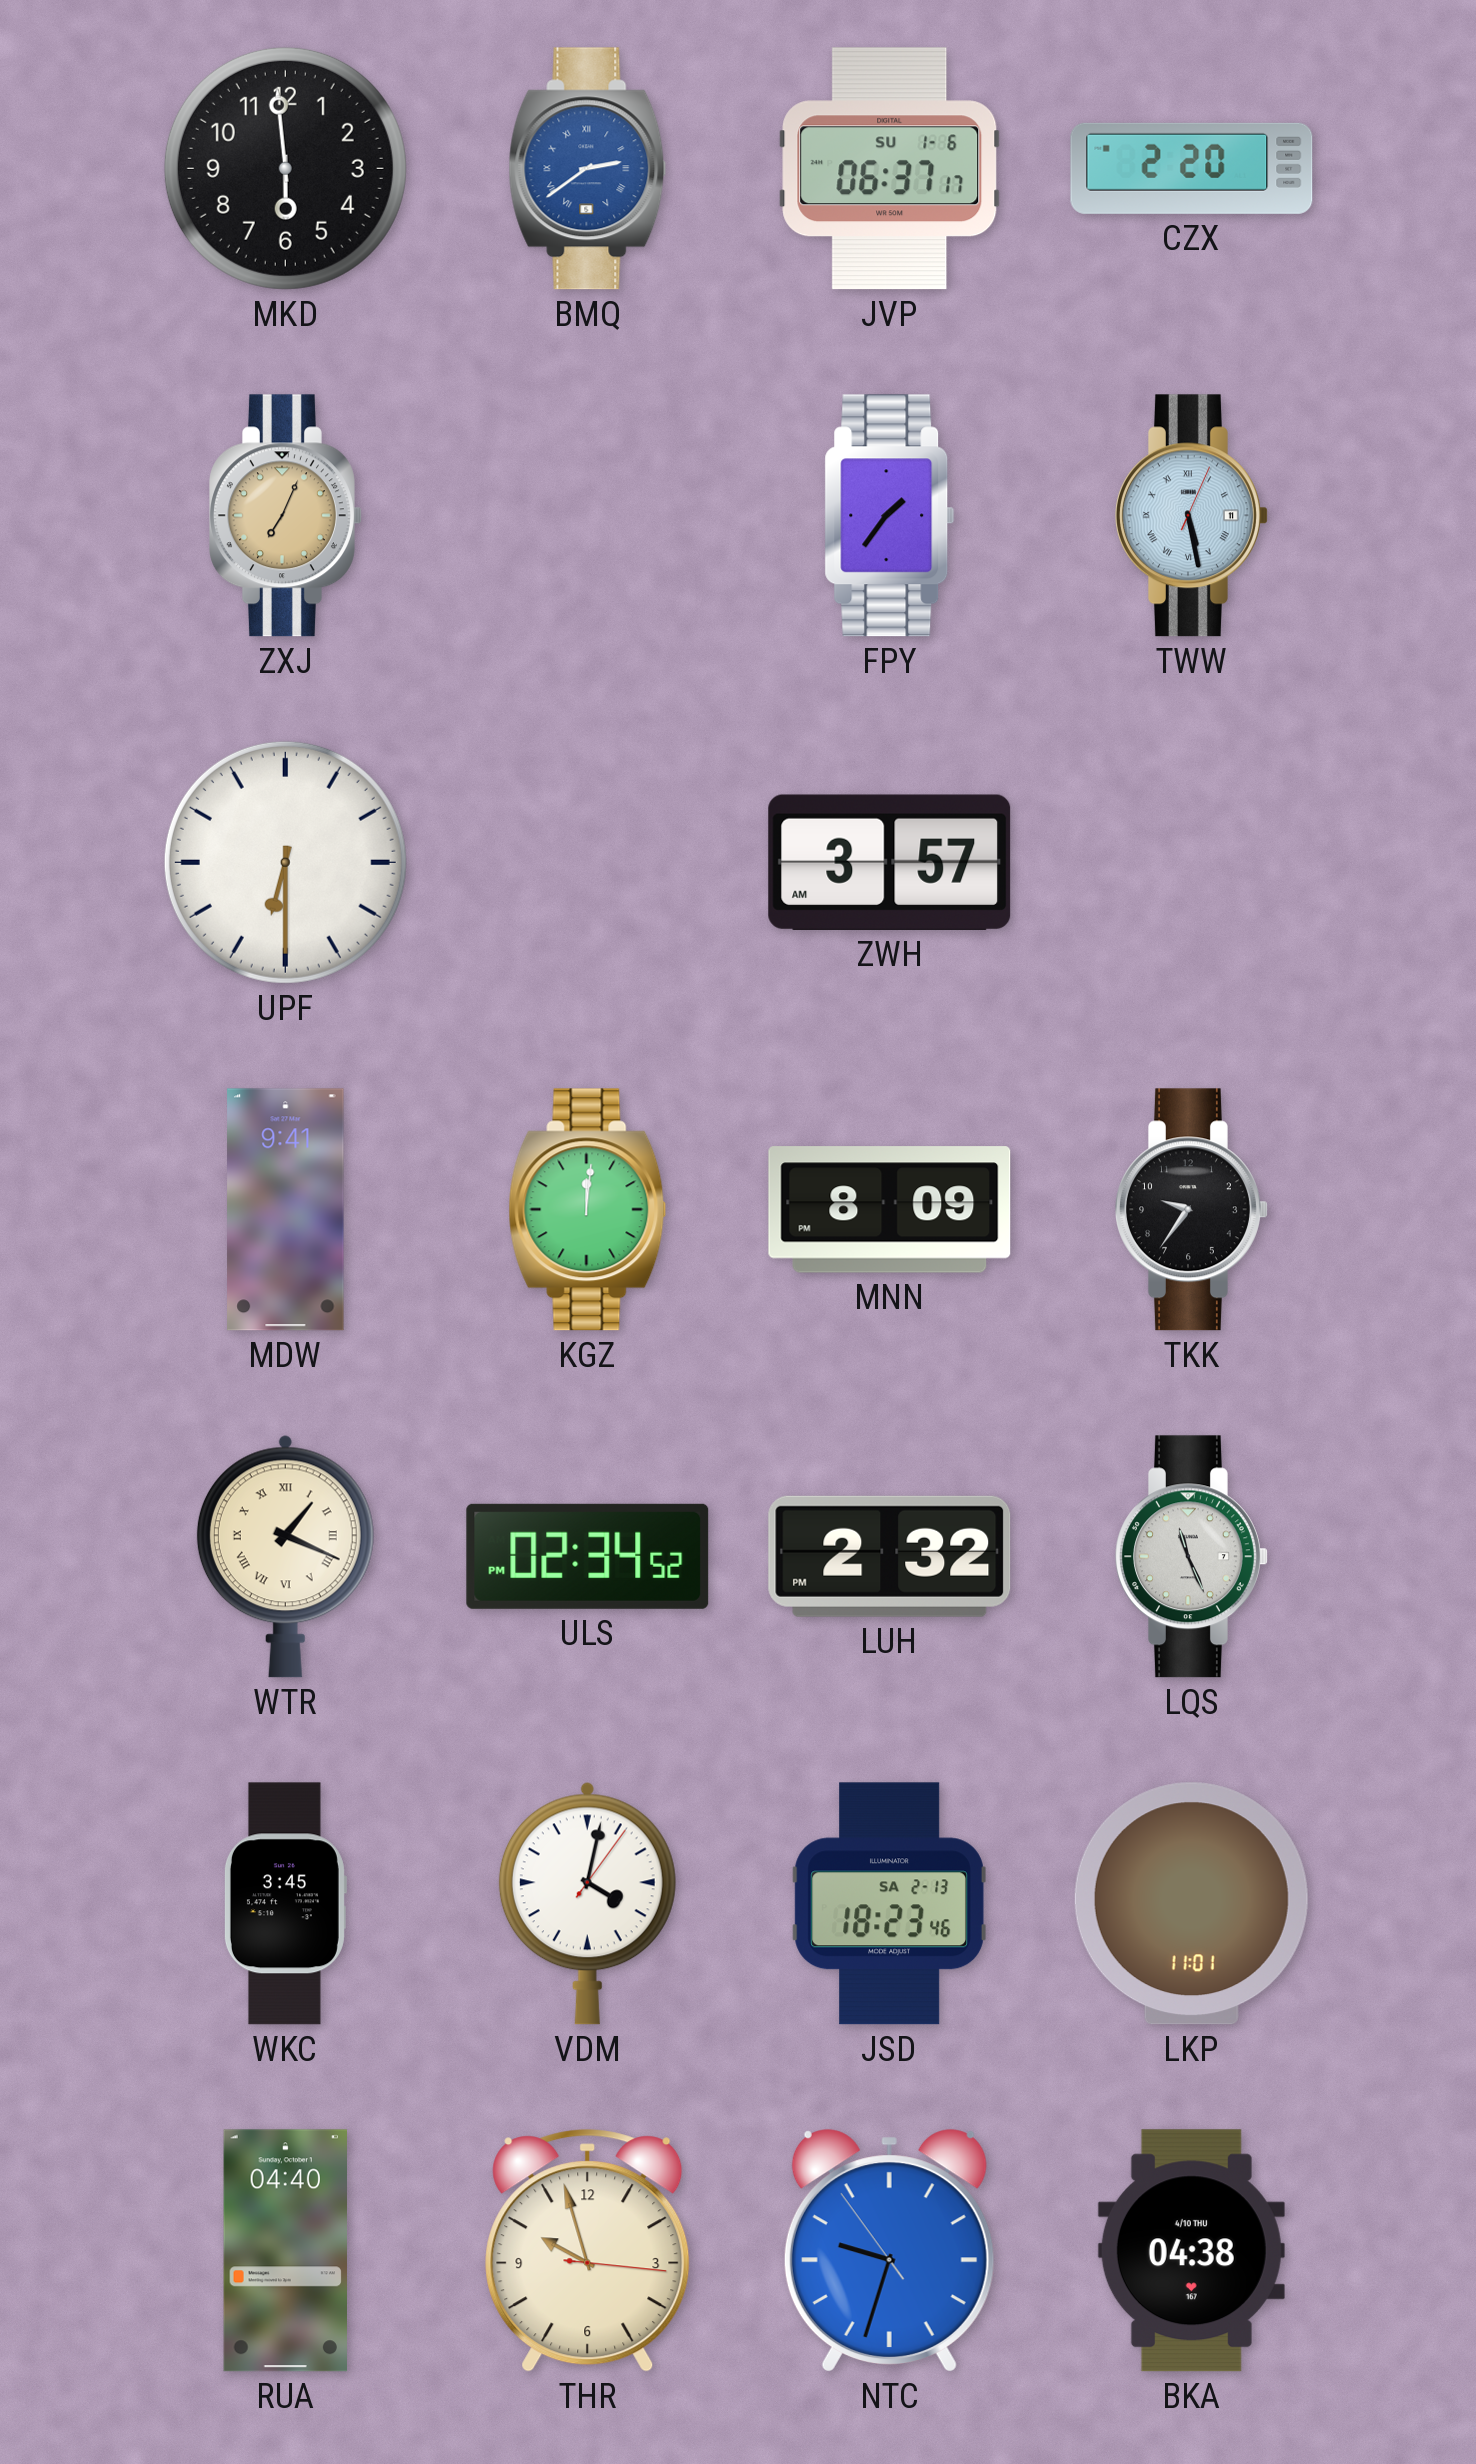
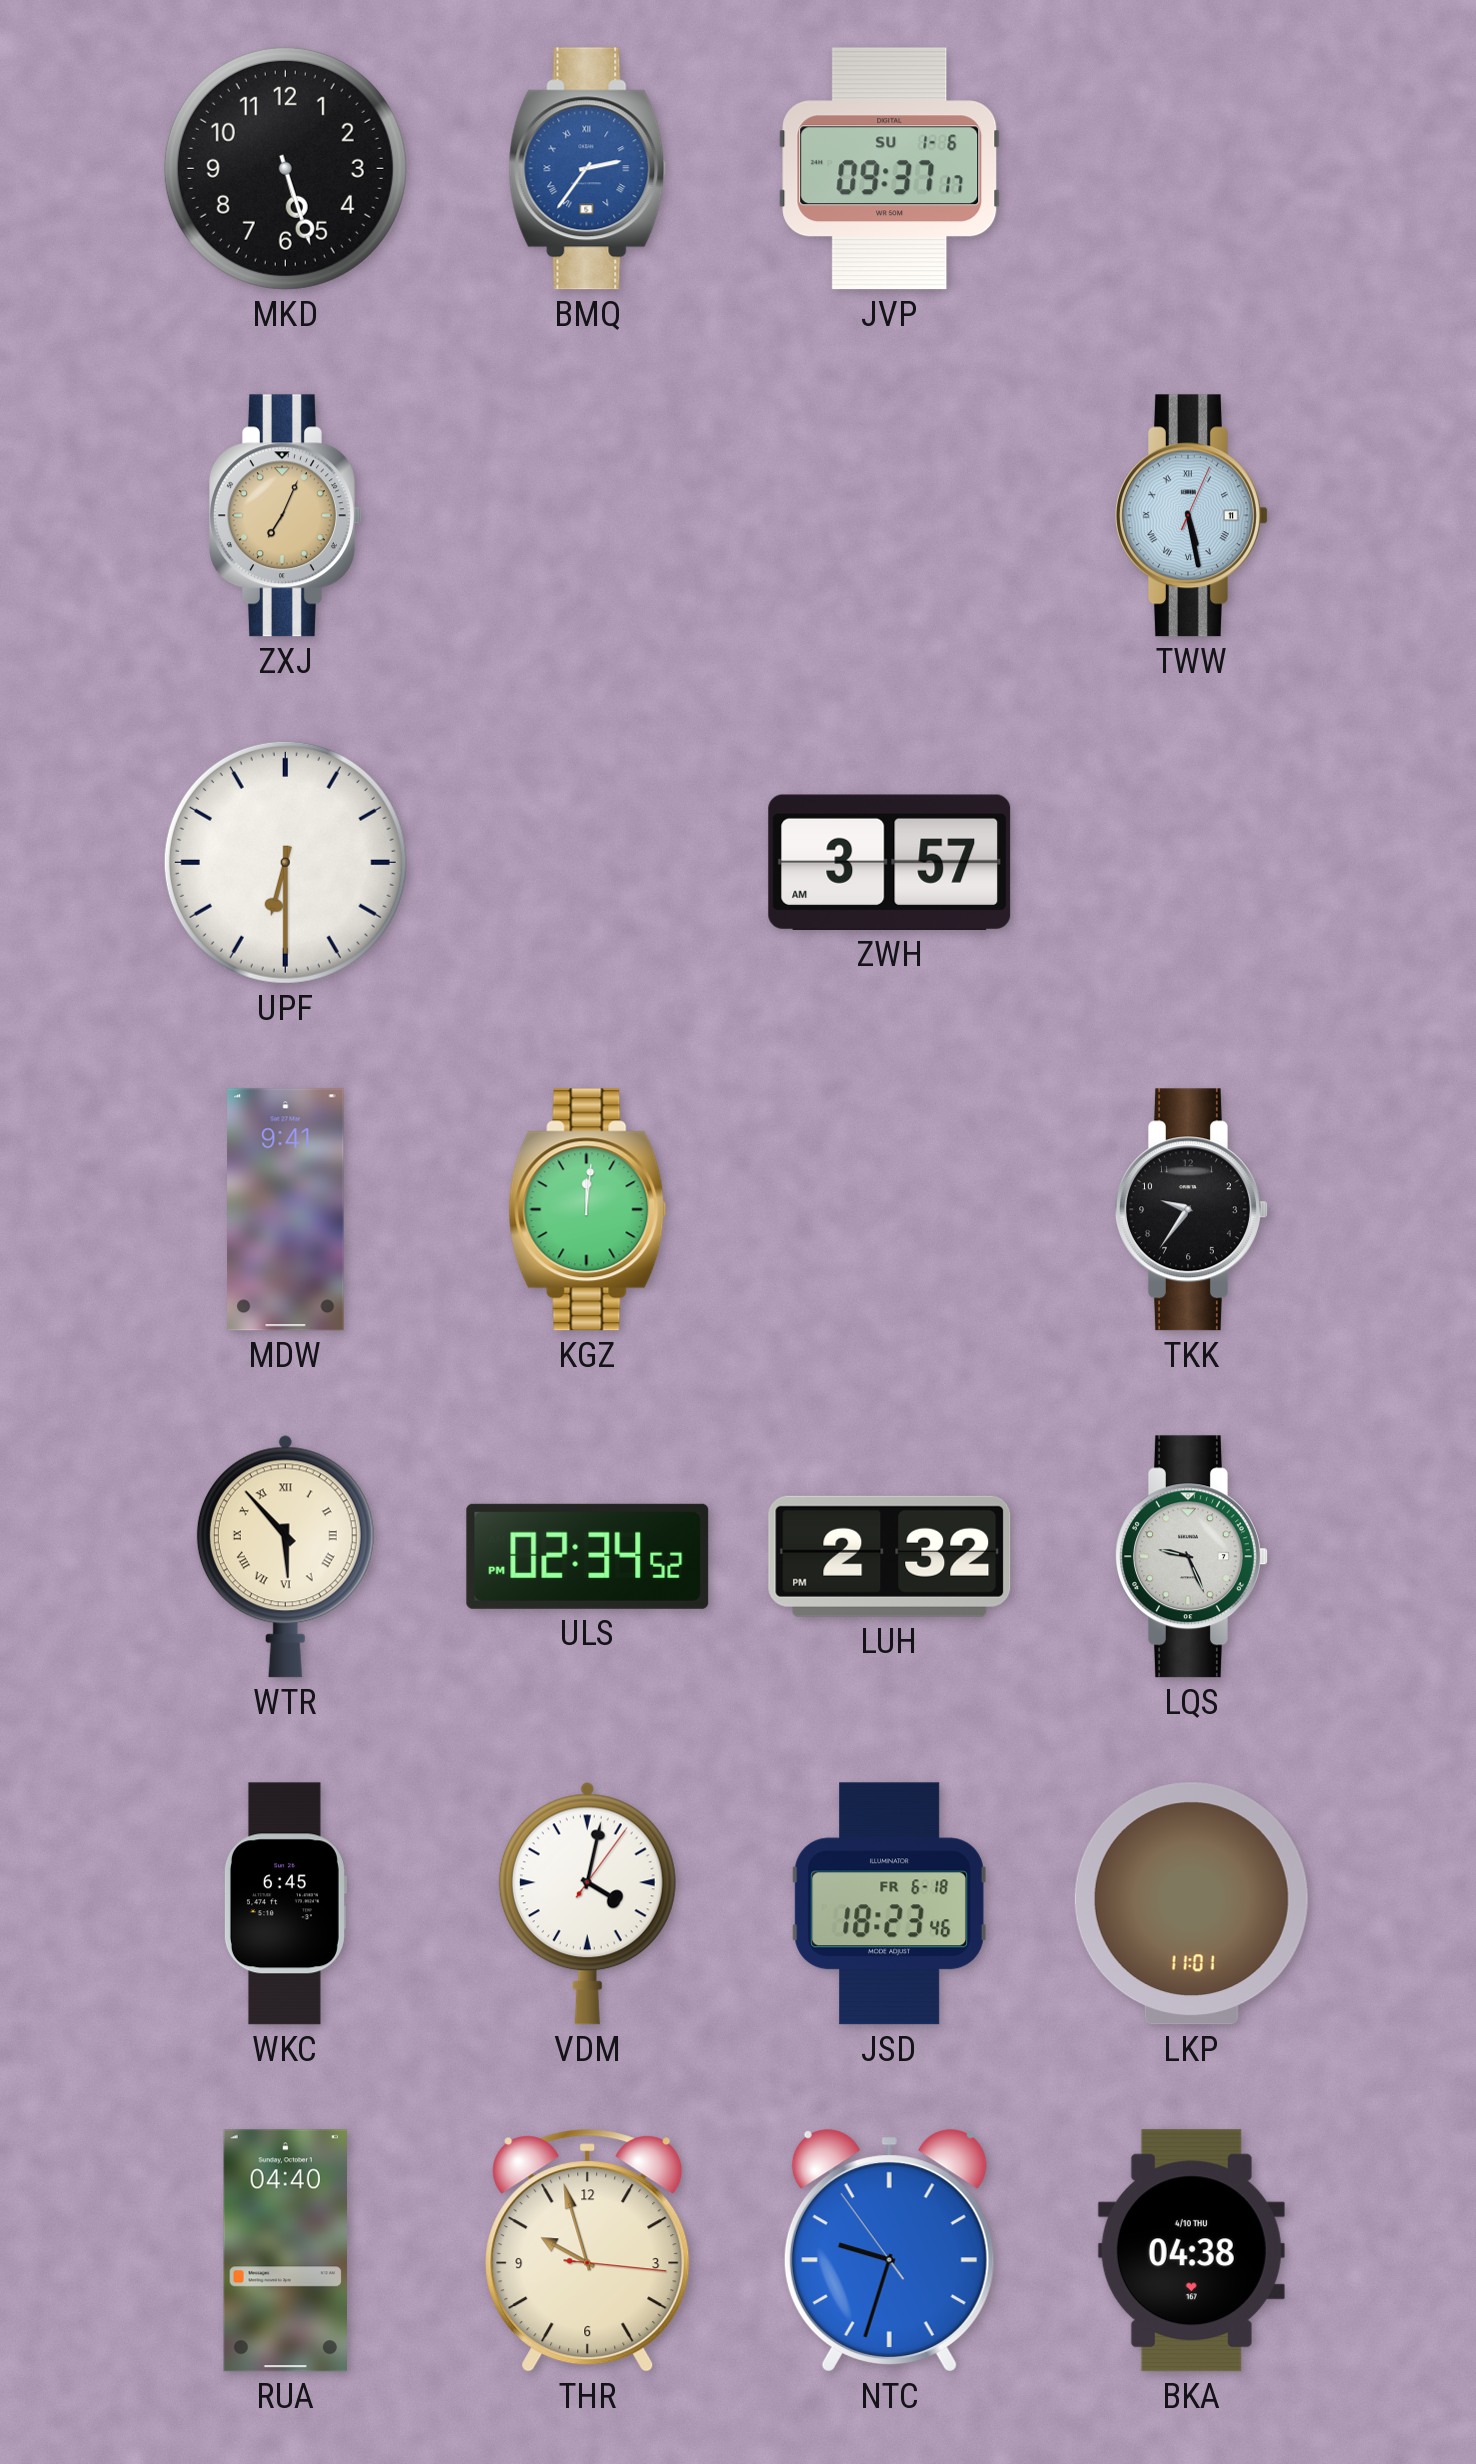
MKD: 5:59 -> 5:27 (285, 168)
BMQ: 2:39 -> 2:36 (588, 169)
JVP: 06:37 -> 09:37 (890, 169)
CZX: 2:20 -> none (1192, 168)
FPY: 1:36 -> none (890, 516)
MNN: 8:09 -> none (890, 1210)
WTR: 1:19 -> 5:53 (285, 1556)
LQS: 11:26 -> 9:26 (1192, 1557)
WKC: 3:45 -> 6:45 (285, 1904)
JSD date: SA 2-13 -> FR 6-18 (889, 1904)
